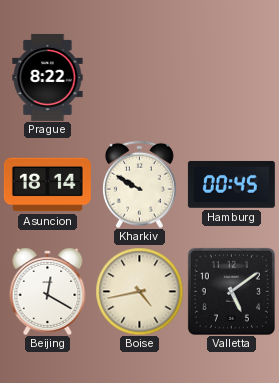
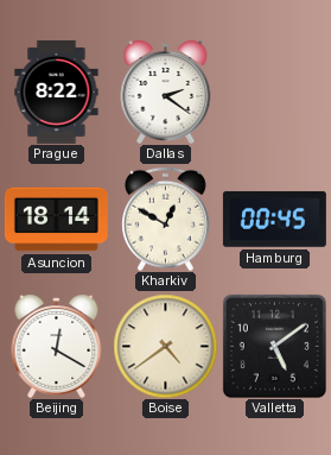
Dallas: none -> 2:21 (166, 93)
Kharkiv: 9:50 -> 12:50 (166, 219)
Boise: 4:43 -> 4:39 (165, 346)
